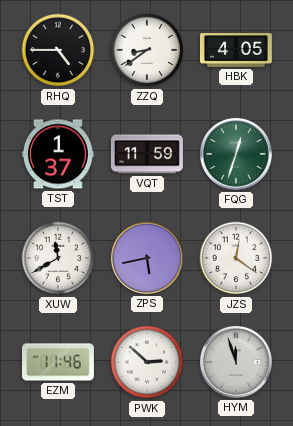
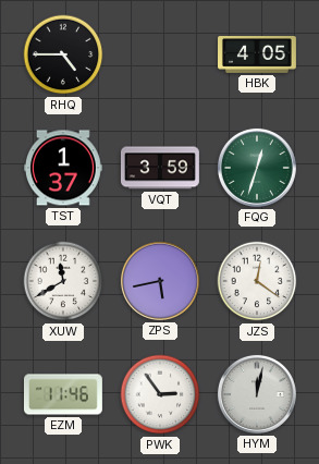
ZZQ: 8:39 -> none (147, 50)
VQT: 11:59 -> 3:59 (160, 168)
PWK: 2:52 -> 2:54 (160, 394)
HYM: 11:57 -> 12:02 (257, 394)
